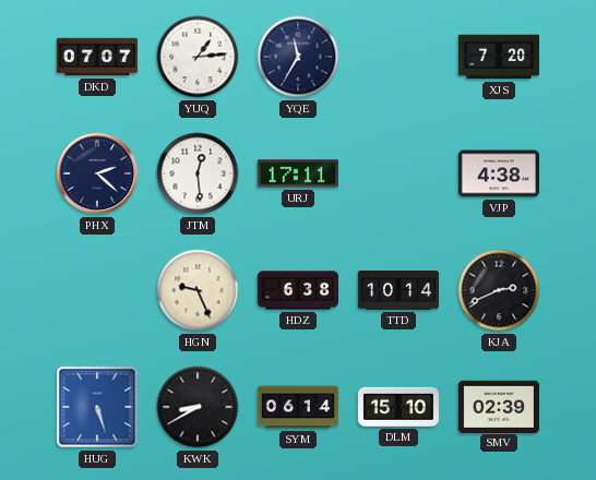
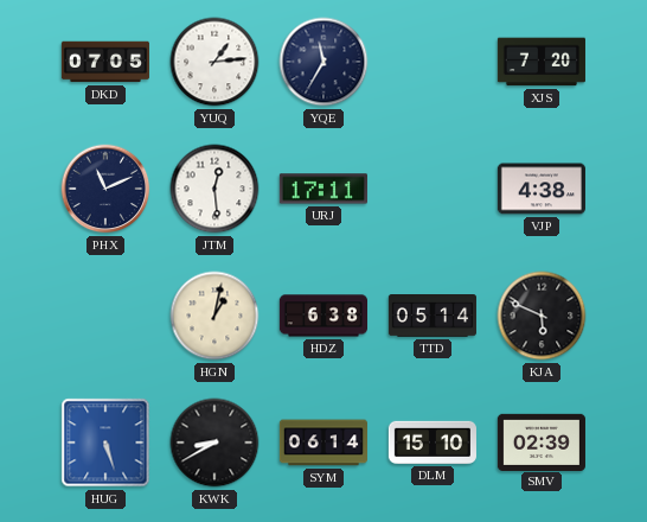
DKD: 07:07 -> 07:05 (105, 62)
PHX: 2:22 -> 11:11 (105, 189)
HGN: 9:26 -> 1:02 (214, 316)
TTD: 10:14 -> 05:14 (433, 317)
KJA: 2:41 -> 5:49 (542, 316)
